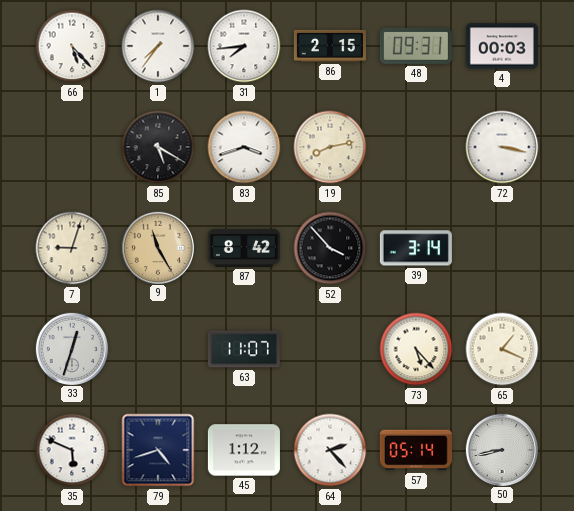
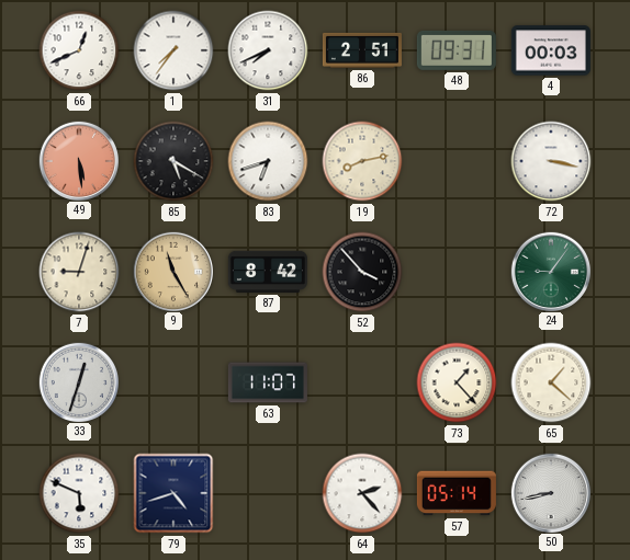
66: 5:23 -> 12:41 (79, 50)
31: 7:44 -> 7:41 (268, 50)
86: 2:15 -> 2:51 (362, 50)
49: none -> 5:29 (78, 160)
83: 3:42 -> 6:42 (268, 161)
39: 3:14 -> none (416, 248)
24: none -> 9:06 (550, 271)
73: 5:23 -> 1:23 (457, 382)
65: 1:19 -> 1:22 (551, 382)
45: 1:12 -> none (244, 450)
